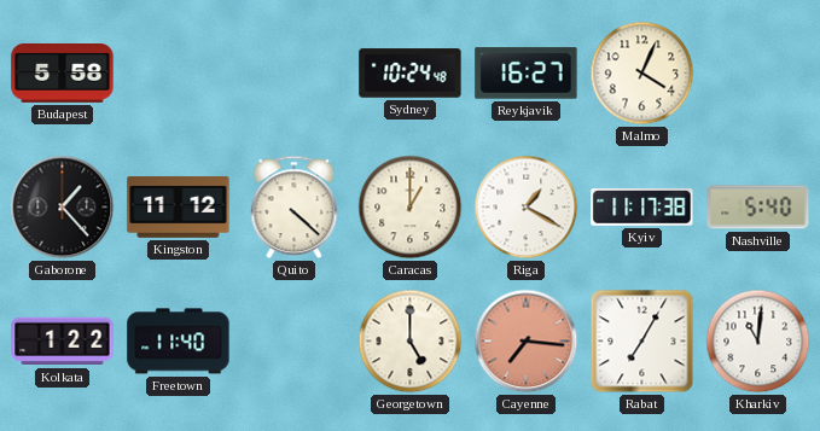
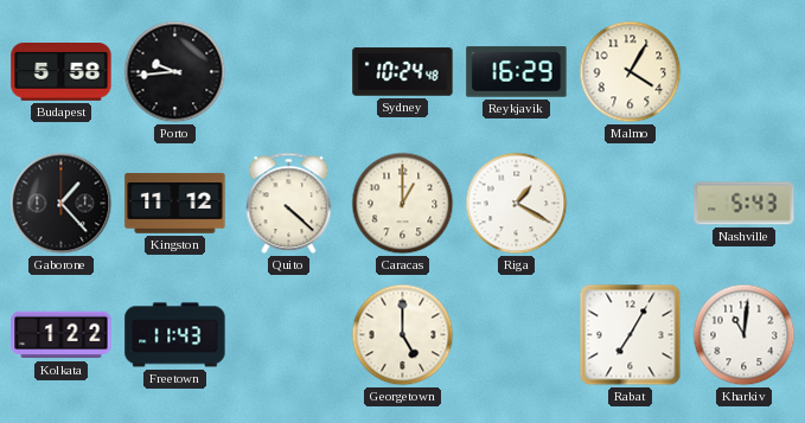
Porto: none -> 9:44 (175, 72)
Reykjavik: 16:27 -> 16:29 (517, 72)
Malmo: 4:04 -> 4:05 (631, 72)
Kyiv: 11:17 -> none (642, 208)
Nashville: 5:40 -> 5:43 (745, 204)
Freetown: 11:40 -> 11:43 (175, 335)
Cayenne: 7:16 -> none (527, 342)
